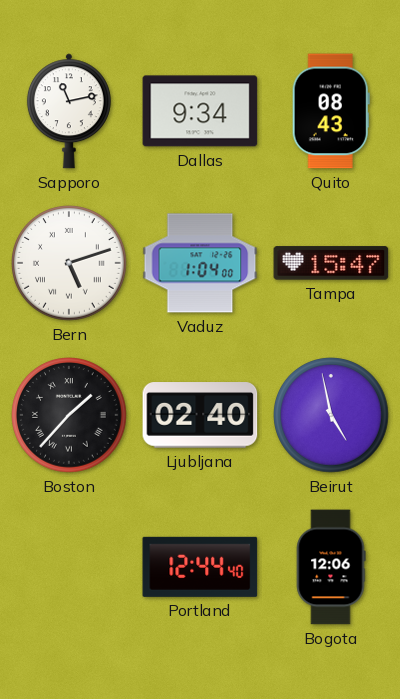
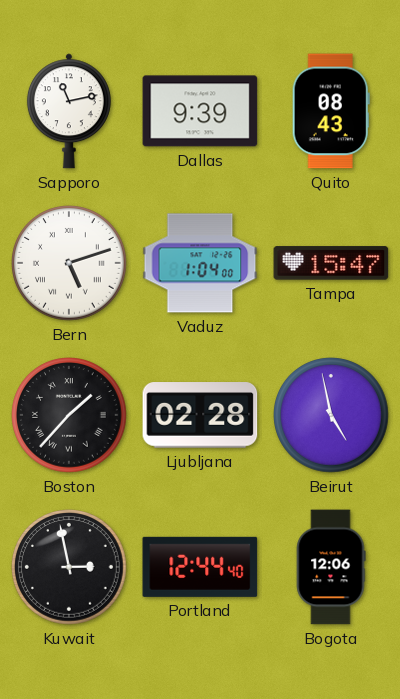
Dallas: 9:34 -> 9:39 (200, 111)
Ljubljana: 02:40 -> 02:28 (200, 415)
Kuwait: none -> 2:58 (69, 567)
